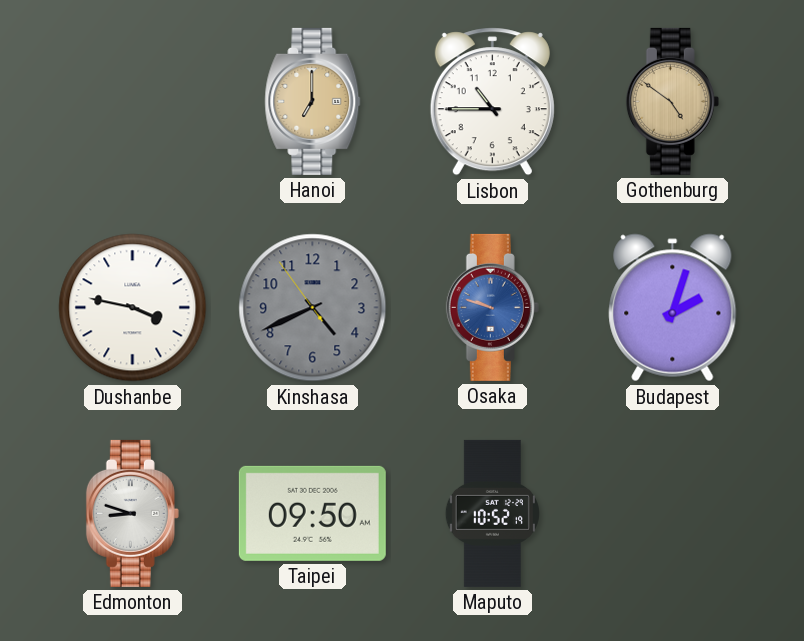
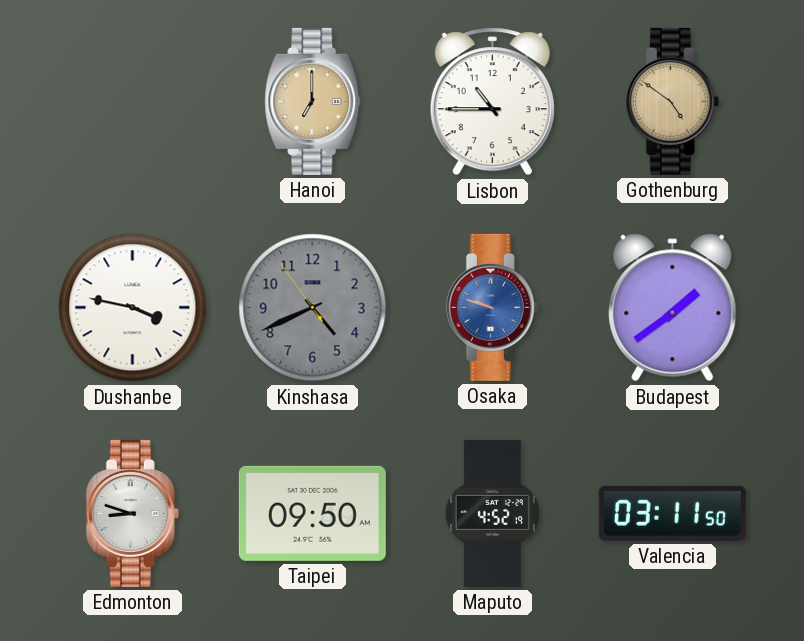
Budapest: 2:03 -> 1:39 (673, 308)
Maputo: 10:52 -> 4:52 (492, 513)
Valencia: none -> 03:11 (672, 513)
